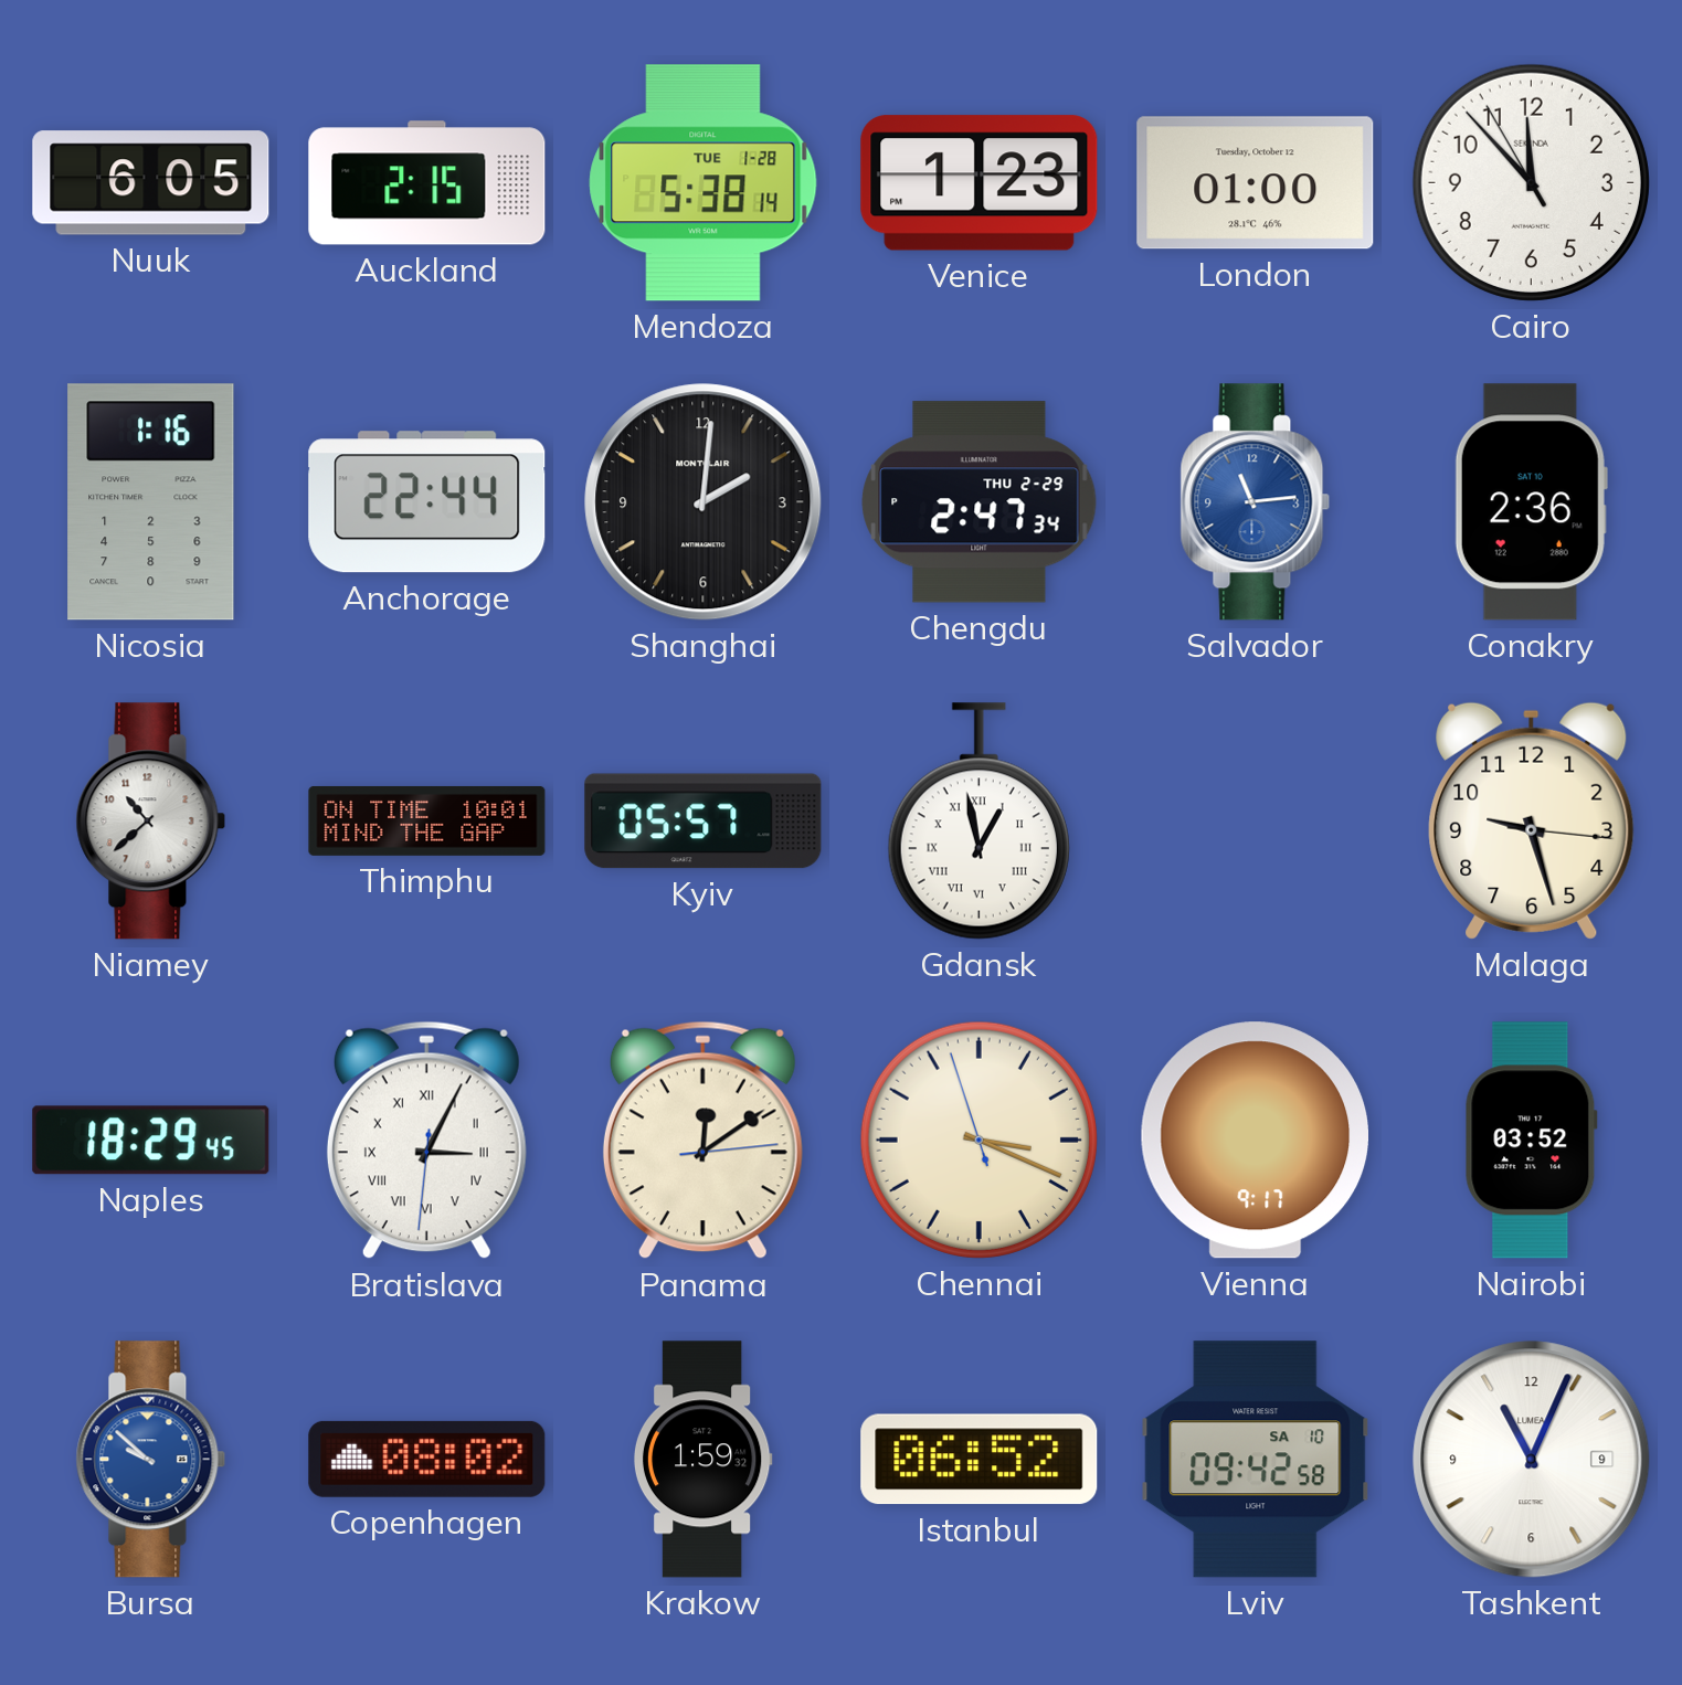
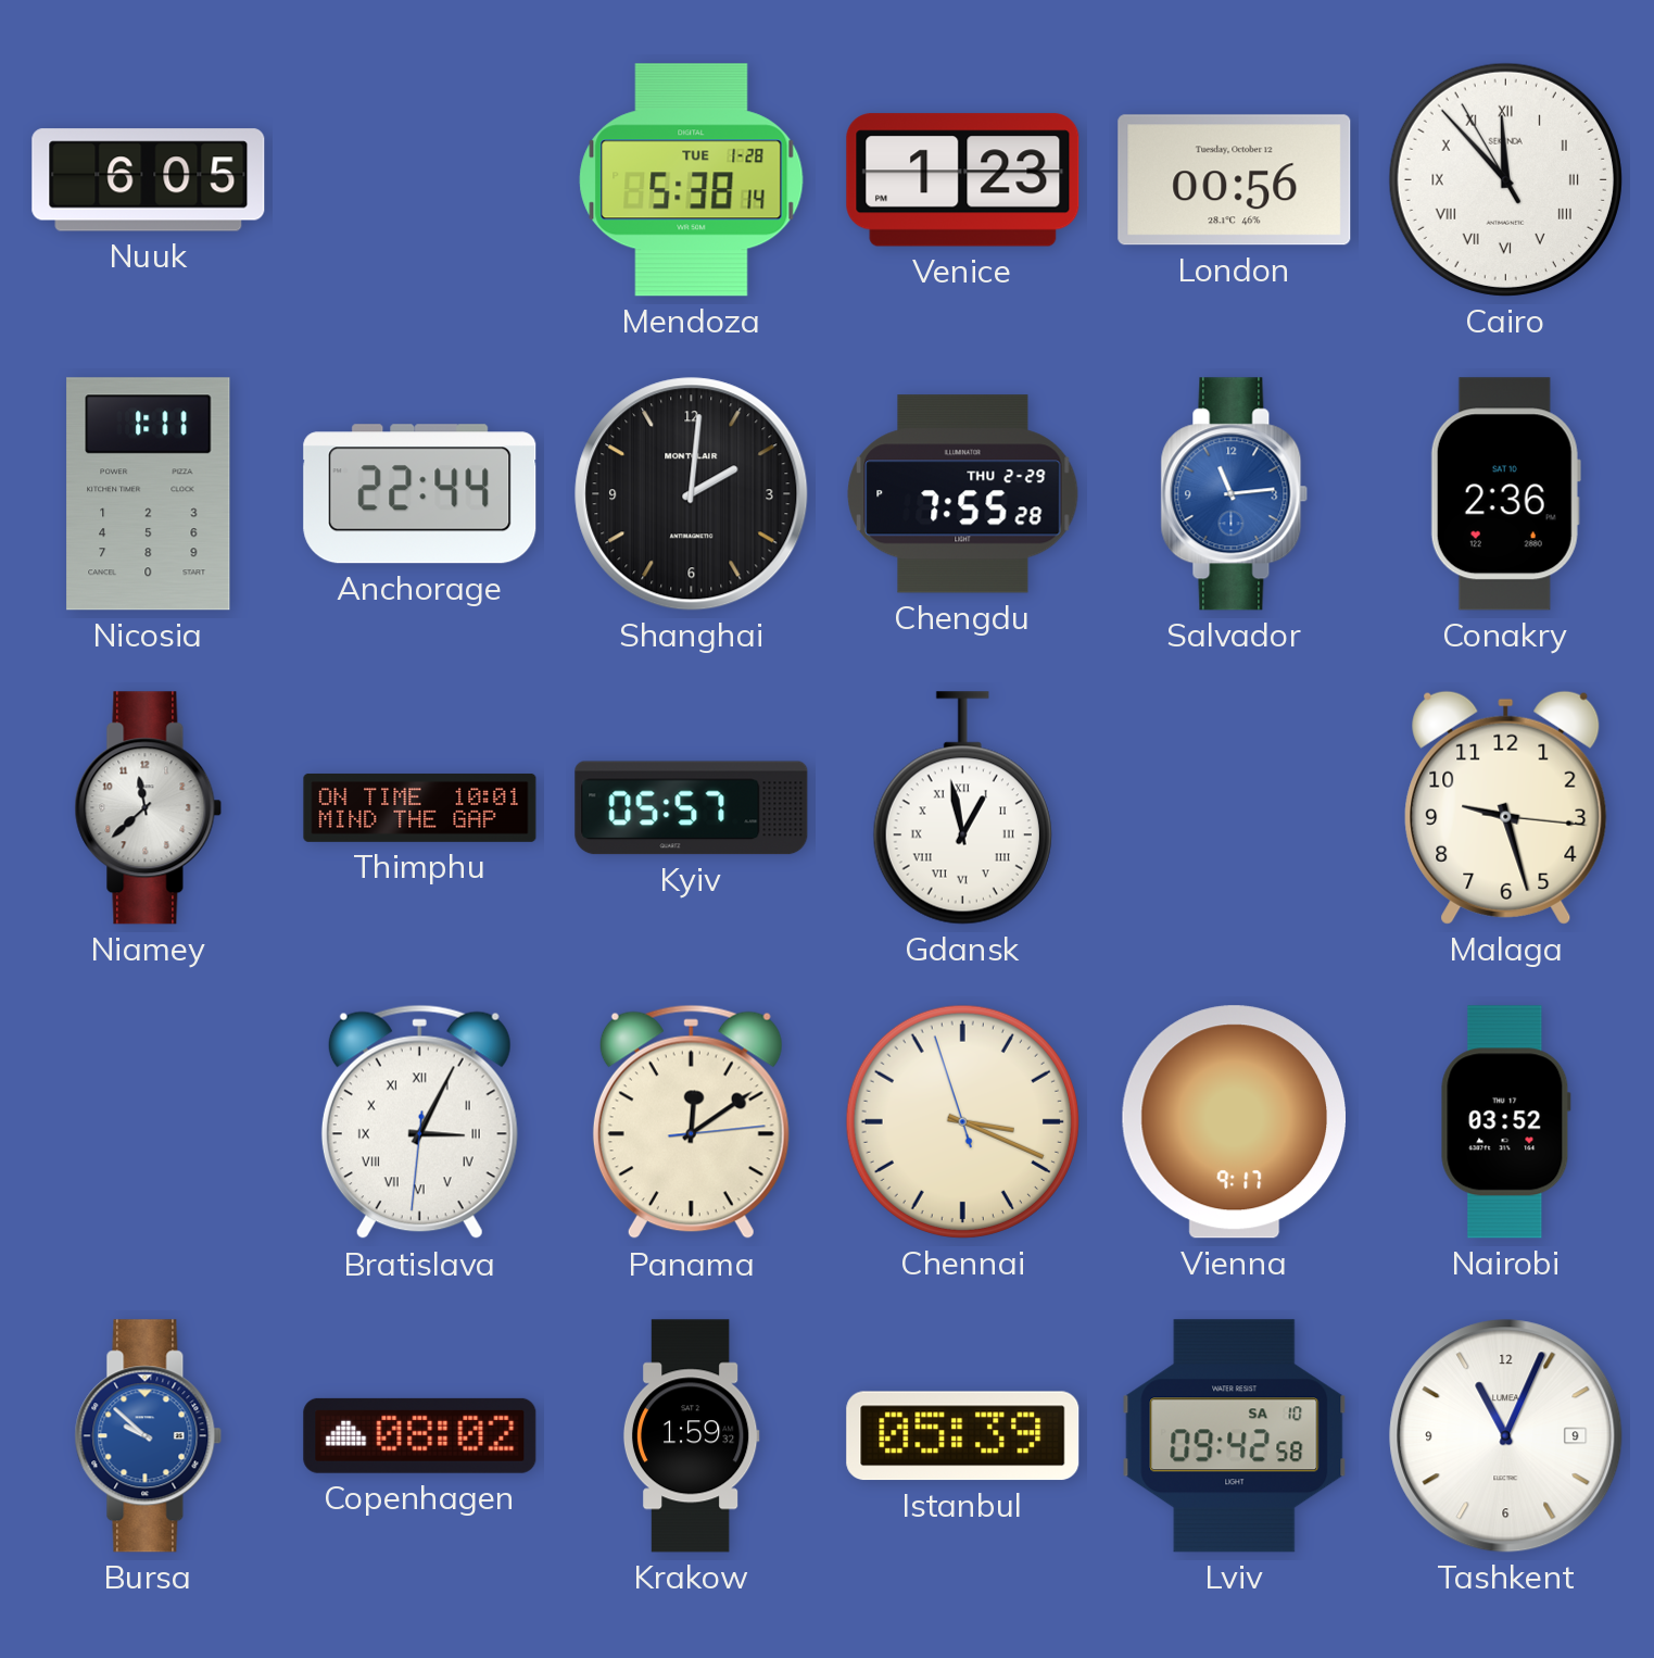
Auckland: 2:15 -> none (427, 183)
London: 01:00 -> 00:56 (1235, 180)
Cairo numerals: Arabic -> Roman (1505, 179)
Nicosia: 1:16 -> 1:11 (149, 494)
Chengdu: 2:47 -> 7:55 (963, 494)
Niamey: 10:38 -> 11:38 (149, 808)
Naples: 18:29 -> none (151, 1141)
Istanbul: 06:52 -> 05:39 (963, 1436)
